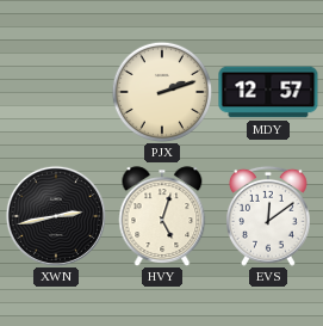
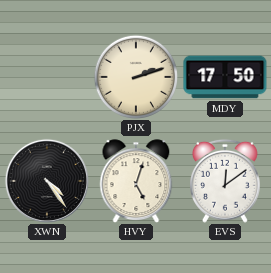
MDY: 12:57 -> 17:50 (225, 77)
XWN: 2:43 -> 4:24 (47, 181)
